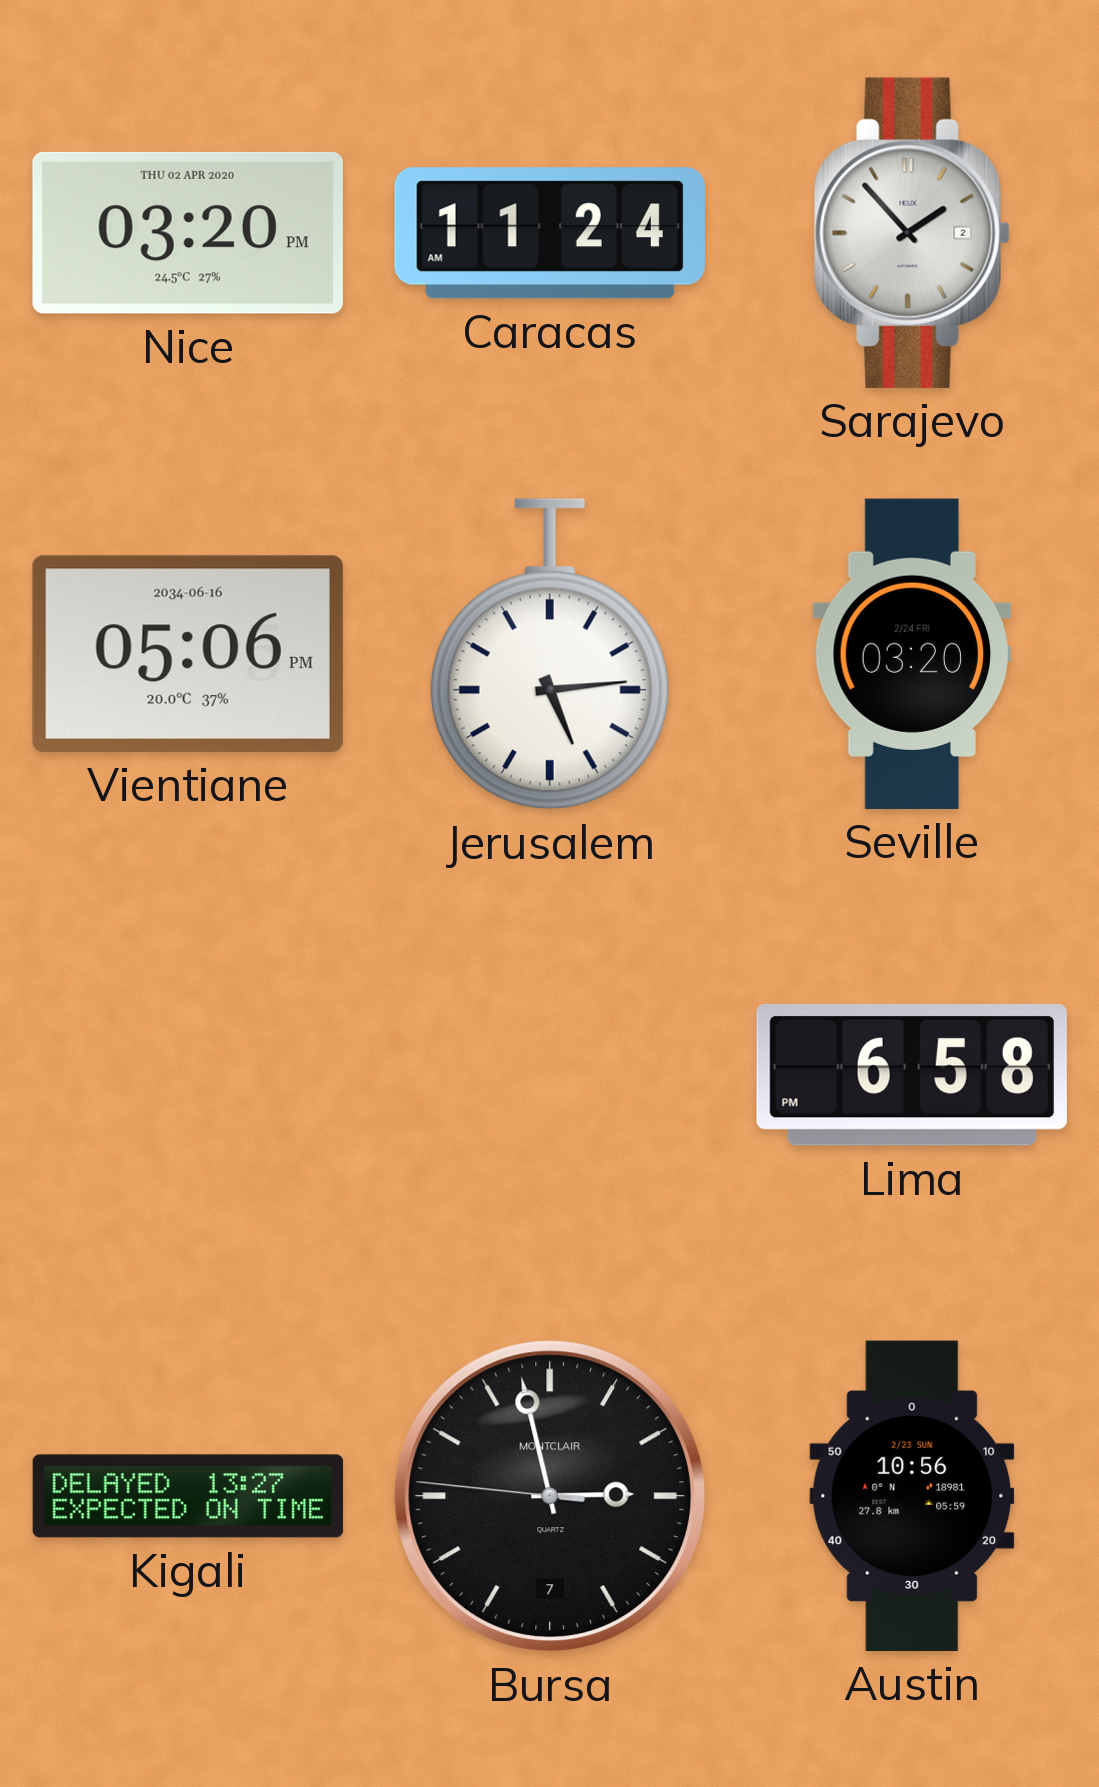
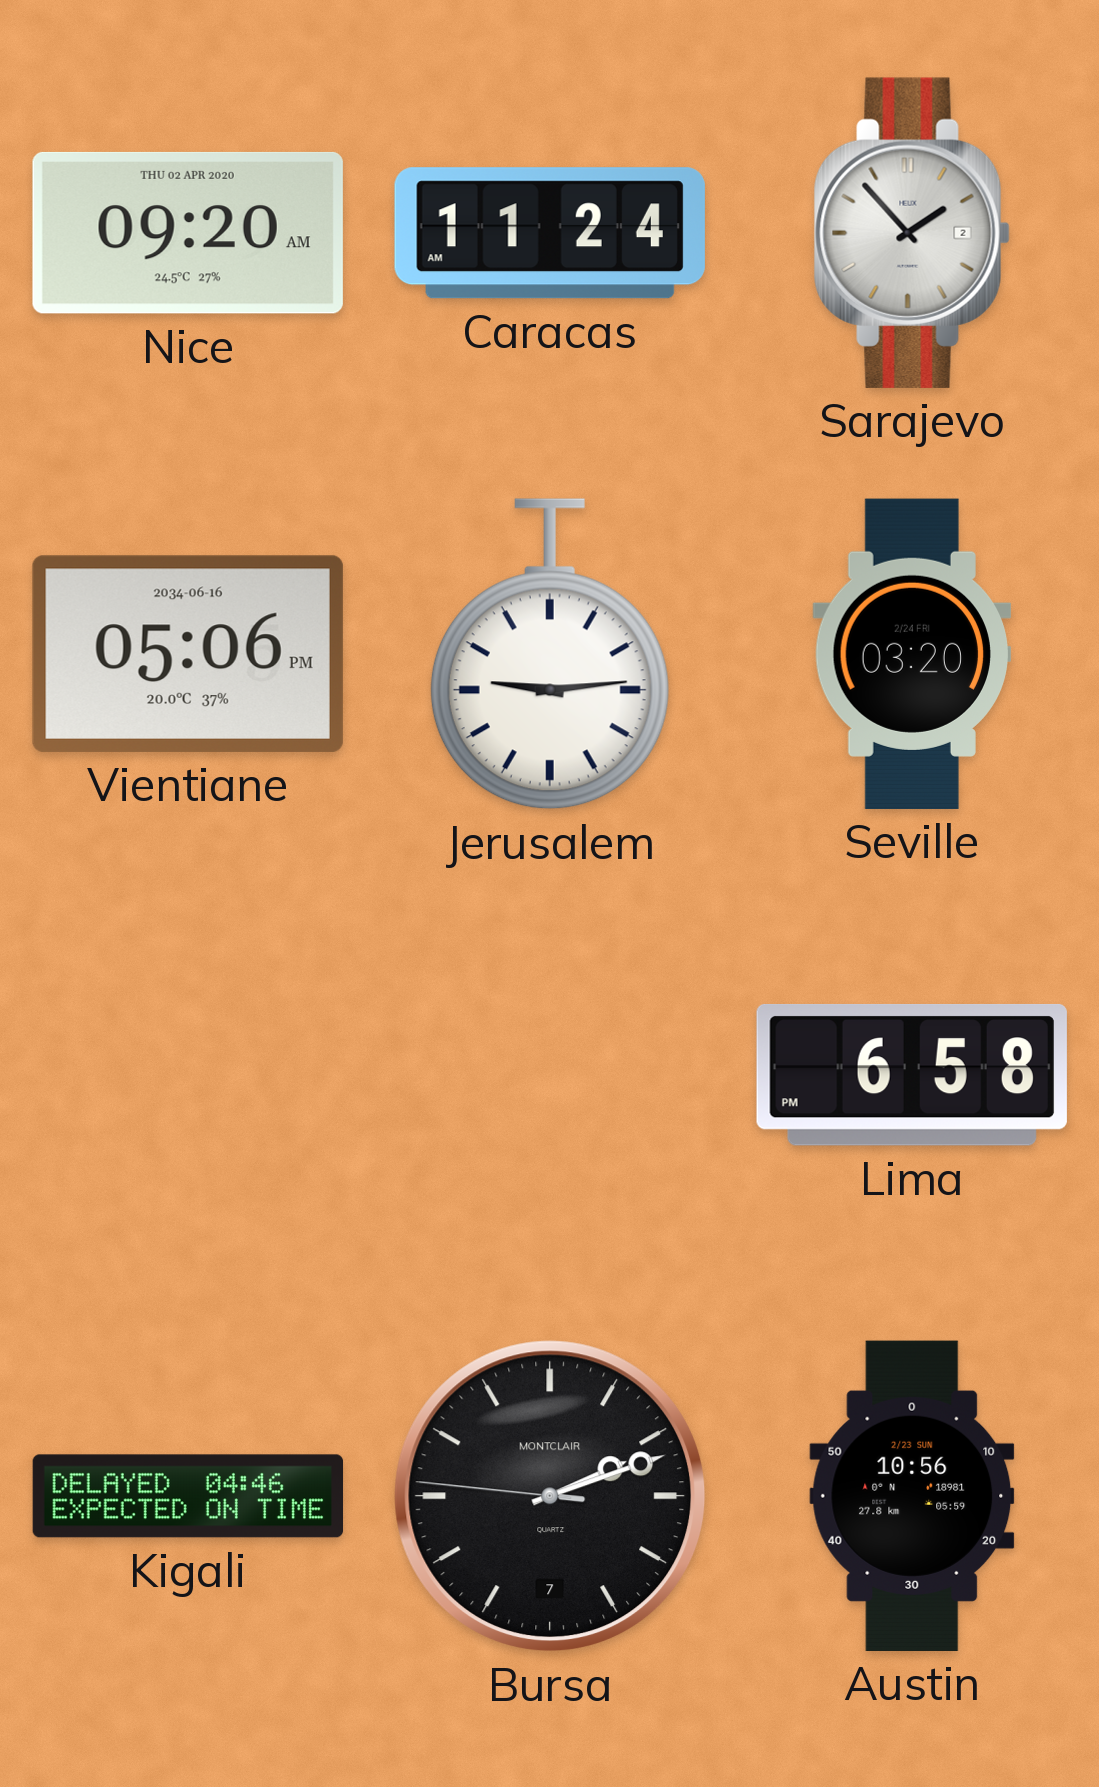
Nice: 03:20 -> 09:20 (188, 233)
Jerusalem: 5:14 -> 9:14 (550, 654)
Kigali: 13:27 -> 04:46 (188, 1496)
Bursa: 2:57 -> 2:11 (550, 1496)
